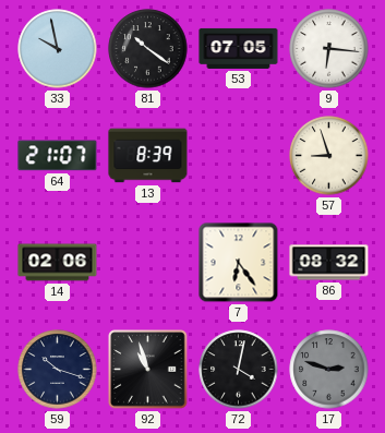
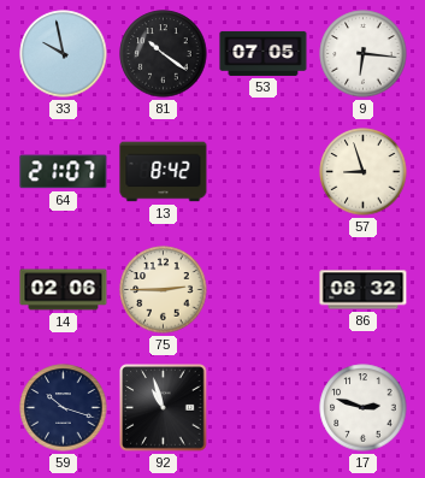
13: 8:39 -> 8:42 (164, 172)
75: none -> 2:45 (164, 290)
7: 6:24 -> none (239, 263)
72: 4:02 -> none (239, 370)
17 dial: grey -> white (364, 408)
